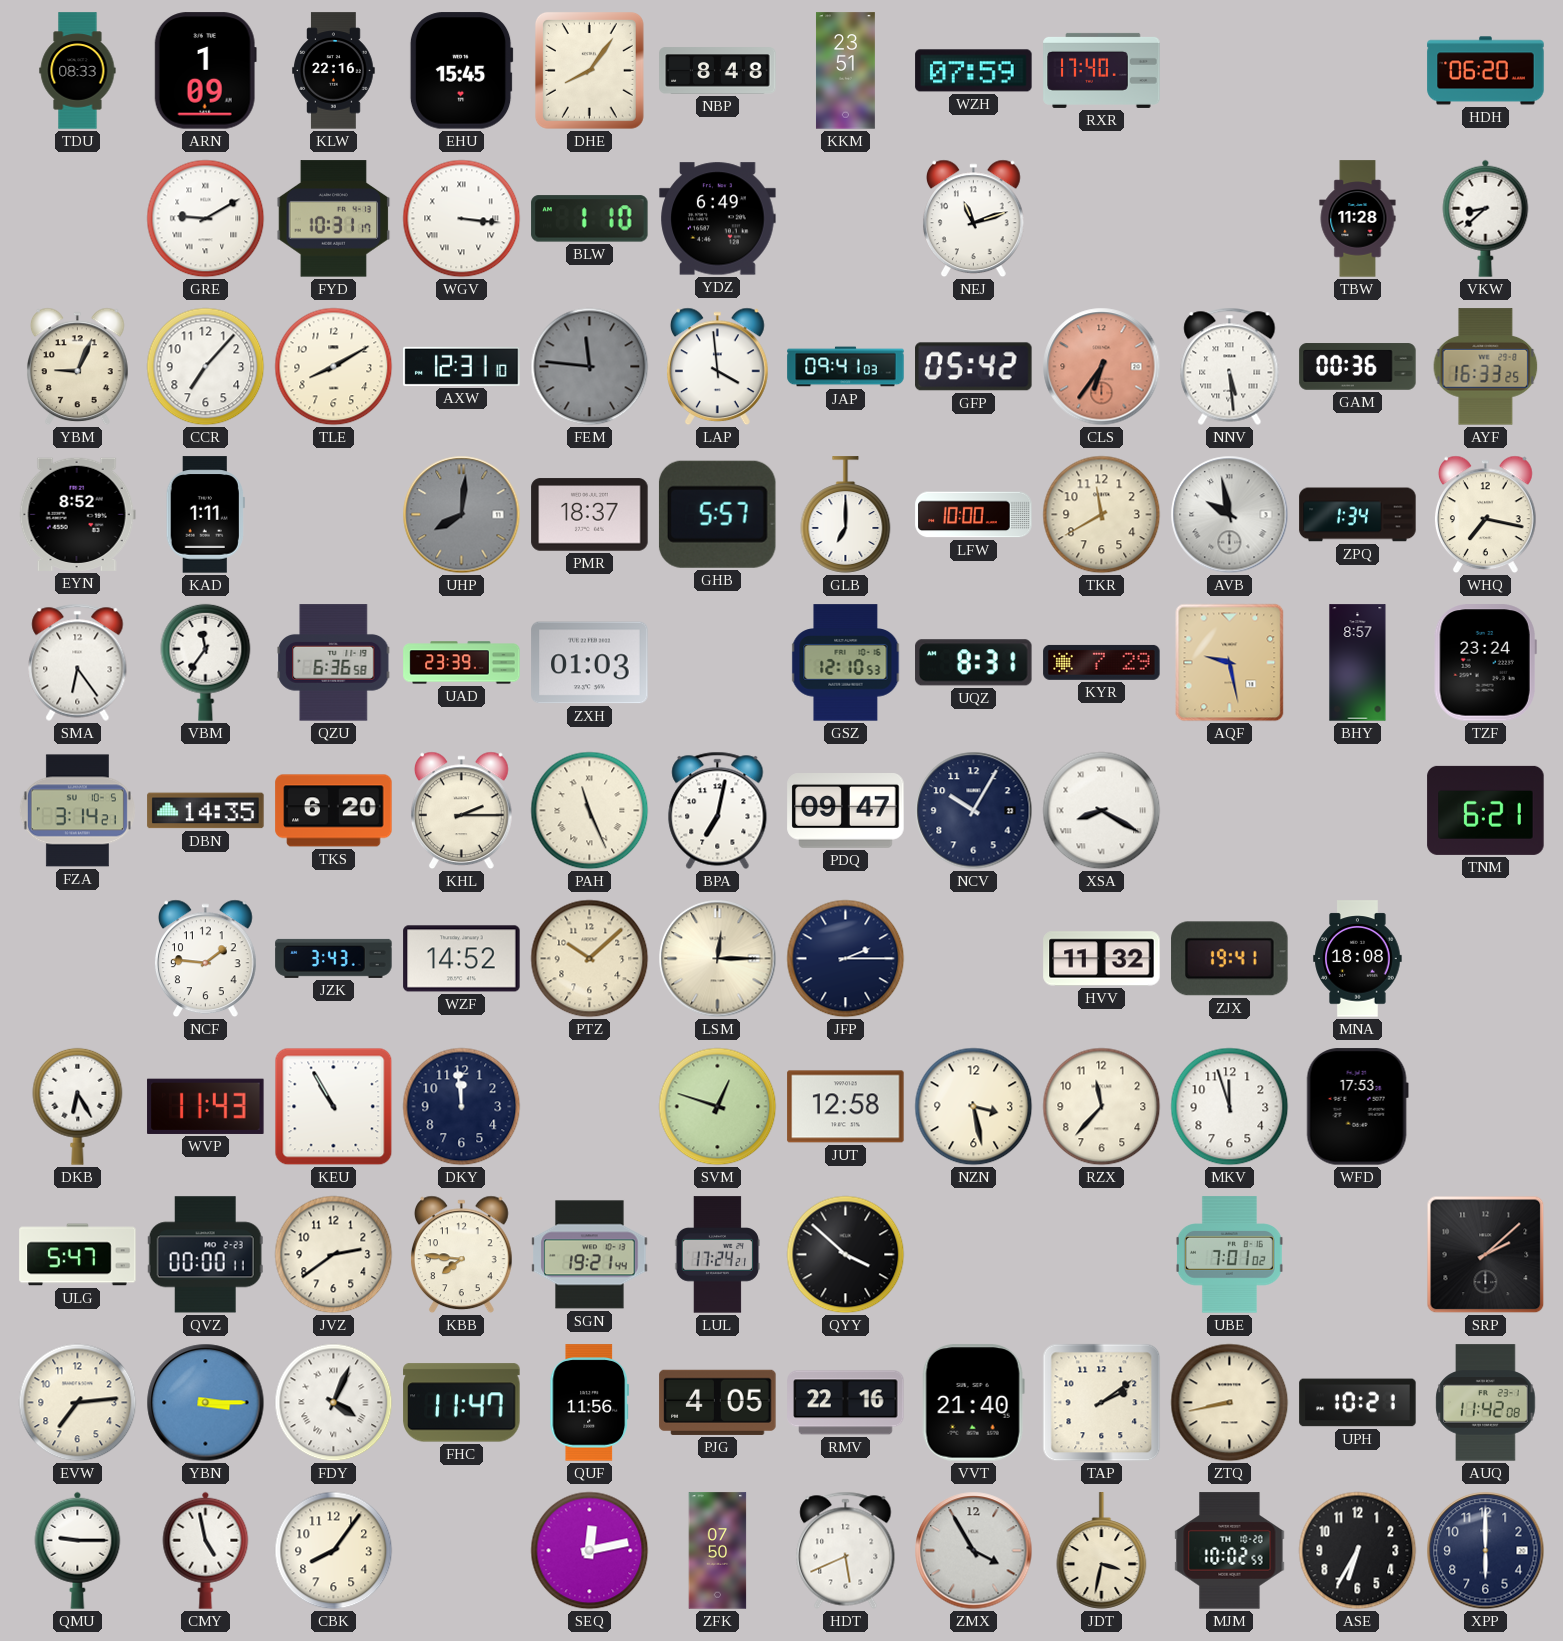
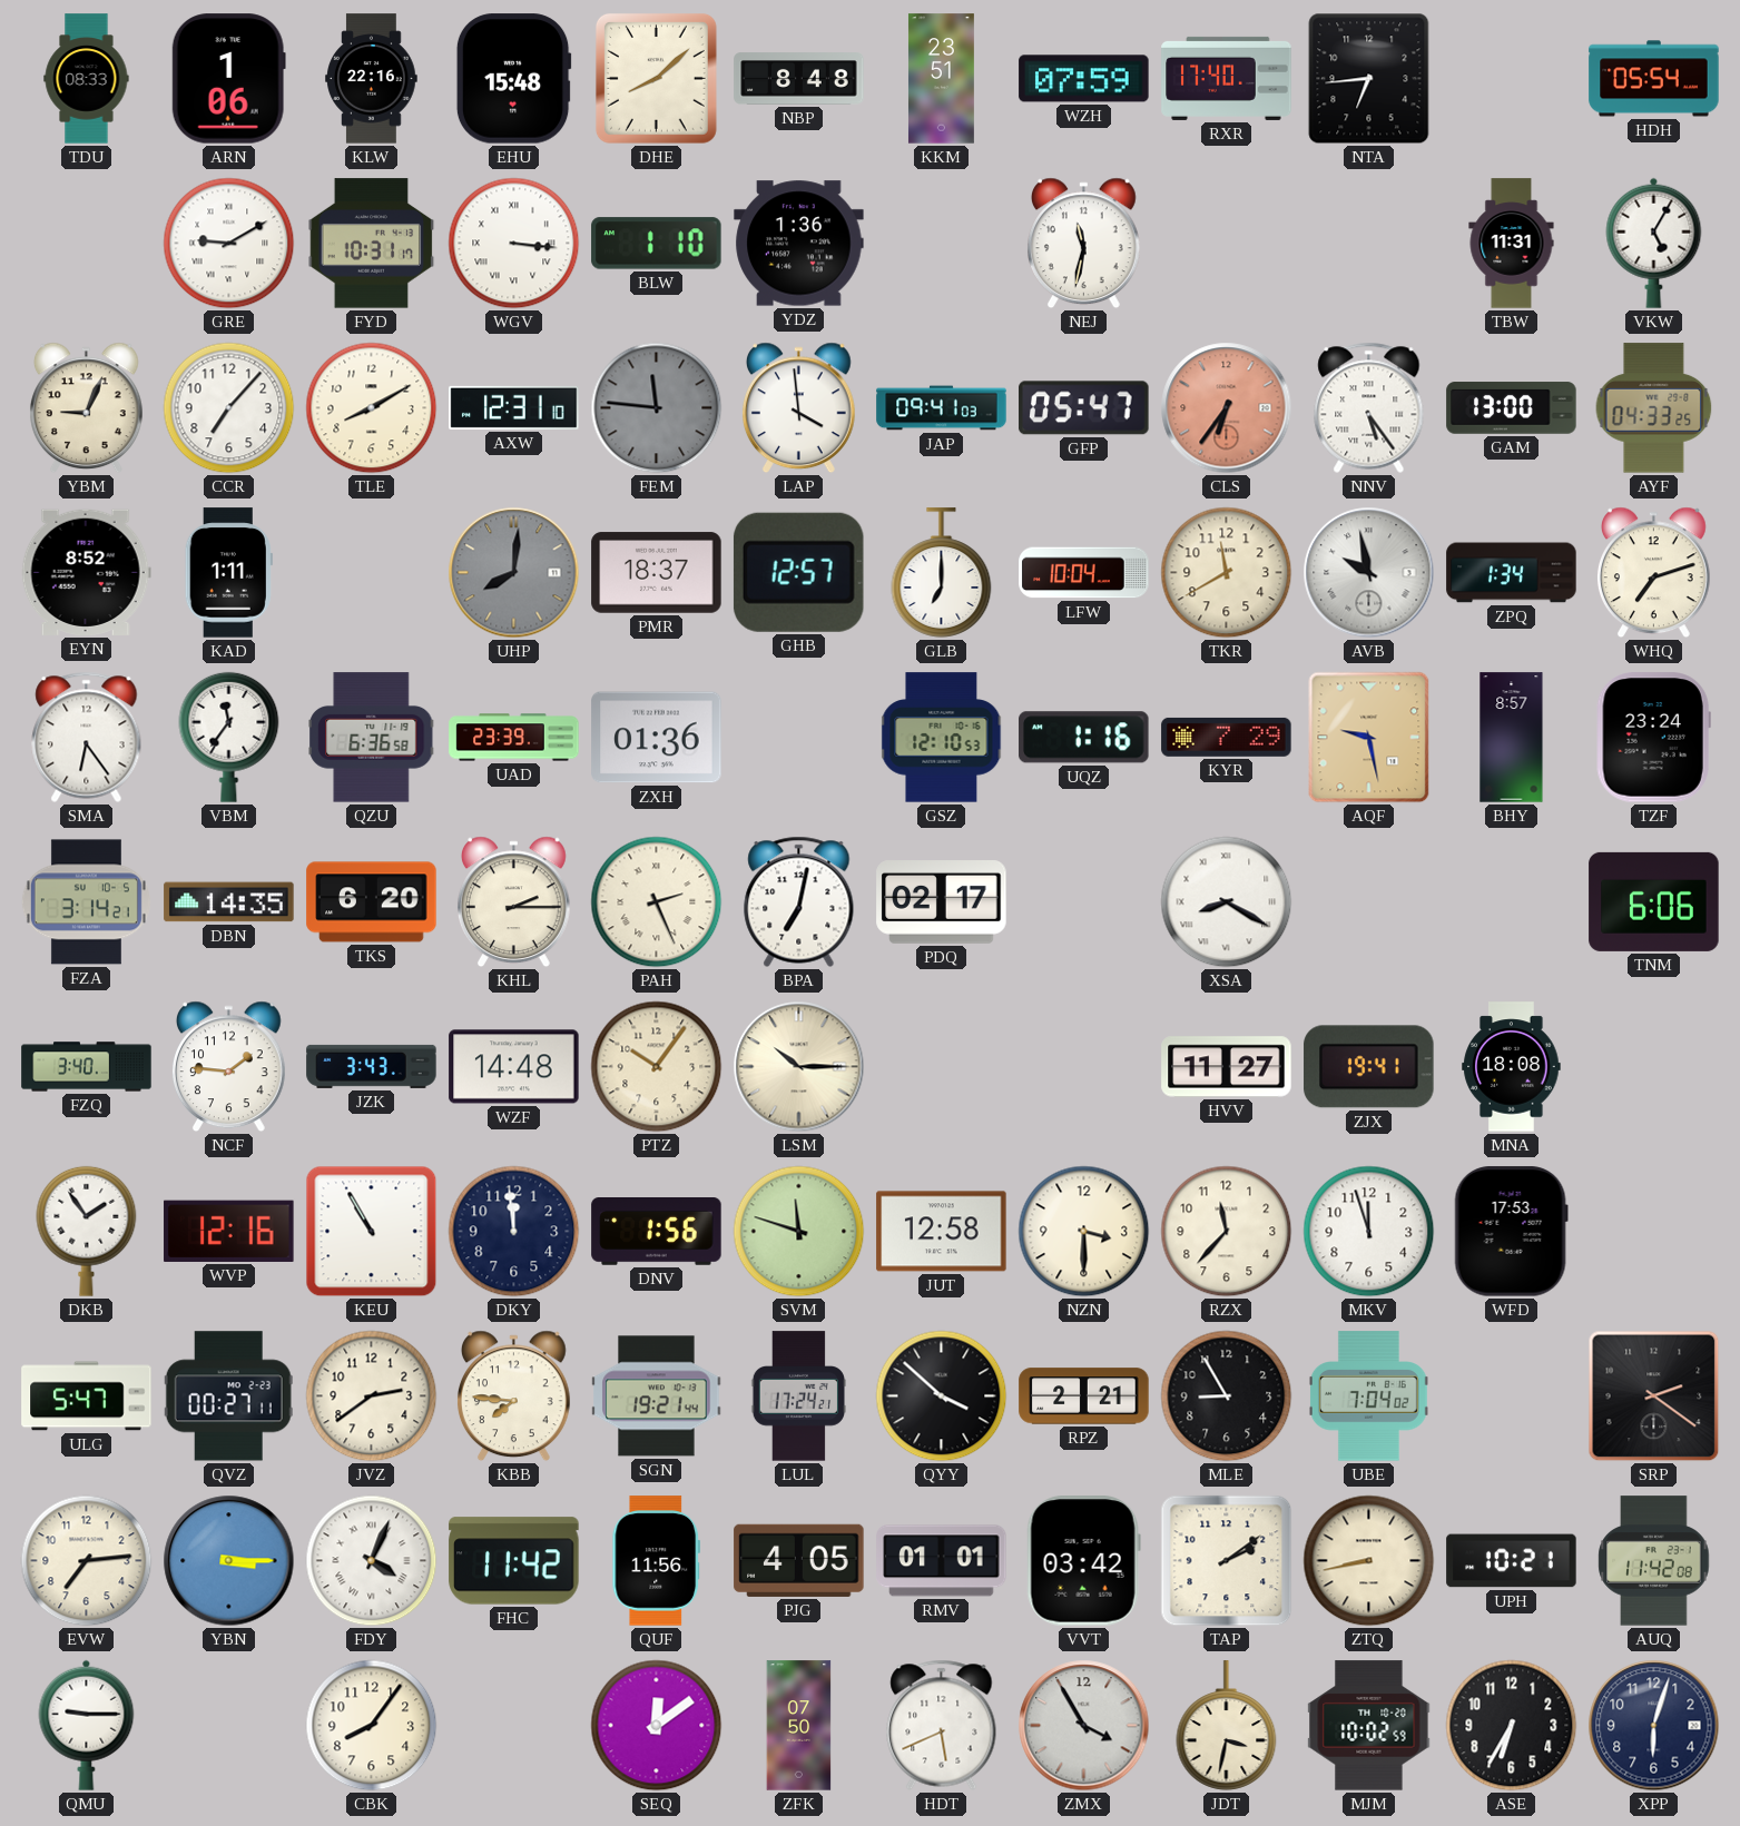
ARN: 1:09 -> 1:06 (228, 79)
EHU: 15:45 -> 15:48 (513, 79)
DHE: 8:06 -> 8:08 (656, 78)
NTA: none -> 6:44 (1369, 79)
HDH: 06:20 -> 05:54 (1654, 79)
YDZ: 6:49 -> 1:36 (799, 244)
NEJ: 11:12 -> 11:32 (1084, 244)
TBW: 11:28 -> 11:31 (1512, 244)
VKW: 8:38 -> 5:05 (1654, 243)
GFP: 05:42 -> 05:47 (1084, 408)
NNV: 5:29 -> 5:24 (1369, 407)
GAM: 00:36 -> 13:00 (1512, 408)
AYF: 16:33 -> 04:33 (1654, 408)
GHB: 5:57 -> 12:57 (798, 572)
LFW: 10:00 -> 10:04 (1084, 573)
WHQ: 7:17 -> 7:12 (1654, 573)
ZXH: 01:03 -> 01:36 (657, 738)
UQZ: 8:31 -> 1:16 (1084, 738)
PAH: 11:26 -> 2:26 (657, 902)
PDQ: 09:47 -> 02:17 (942, 902)
NCV: 10:05 -> none (974, 811)
TNM: 6:21 -> 6:06 (1654, 901)
FZQ: none -> 3:40 (87, 1067)
WZF: 14:52 -> 14:48 (514, 1067)
PTZ: 10:08 -> 10:06 (657, 1067)
LSM: 12:15 -> 10:15 (799, 1067)
JFP: 2:15 -> none (846, 959)
HVV: 11:32 -> 11:27 (1227, 1067)
DKB: 6:25 -> 1:54 (87, 1231)
WVP: 11:43 -> 12:16 (229, 1231)
DNV: none -> 1:56 (657, 1232)
SVM: 12:48 -> 11:48 (799, 1232)
NZN: 3:28 -> 3:30 (1084, 1232)
QVZ: 00:00 -> 00:27 (228, 1396)
RPZ: none -> 2:21 (1084, 1396)
MLE: none -> 8:55 (1227, 1396)
UBE: 7:01 -> 7:04 (1368, 1396)
SRP: 2:08 -> 2:21 (1654, 1396)
FHC: 11:47 -> 11:42 (514, 1561)
RMV: 22:16 -> 01:01 (942, 1561)
VVT: 21:40 -> 03:42 (1083, 1561)
CMY: 4:58 -> none (206, 1550)
SEQ: 12:13 -> 12:09 (657, 1726)
XPP: 6:00 -> 6:03 (1654, 1726)
